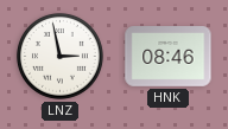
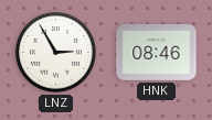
LNZ: 2:58 -> 2:55 (55, 52)
